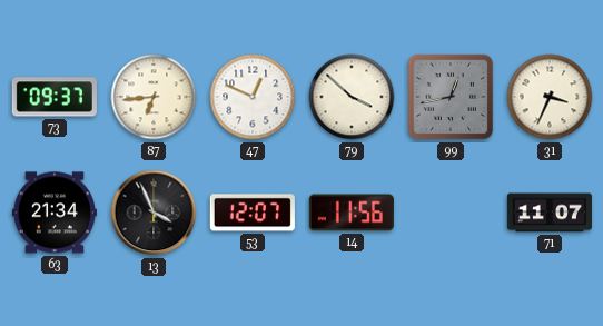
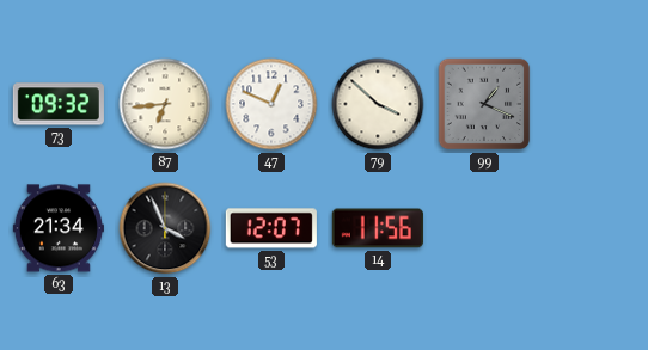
73: 09:37 -> 09:32 (59, 104)
99: 12:43 -> 1:19 (484, 104)
31: 3:34 -> none (550, 97)
71: 11:07 -> none (550, 213)
